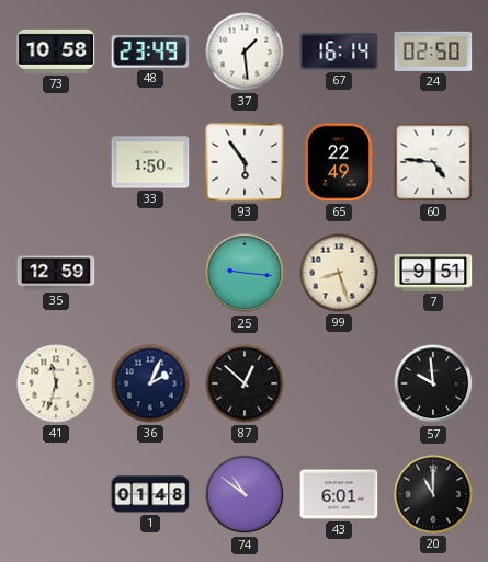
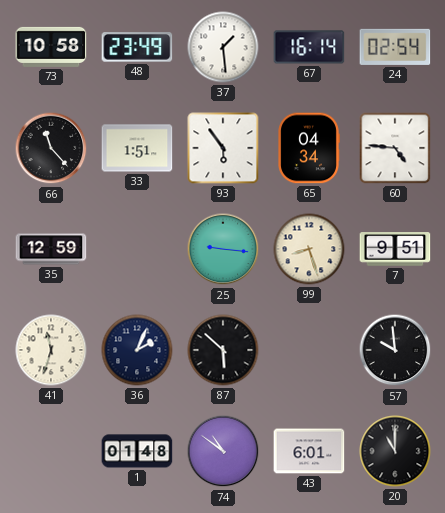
24: 02:50 -> 02:54 (395, 47)
66: none -> 11:23 (51, 148)
33: 1:50 -> 1:51 (137, 148)
65: 22:49 -> 04:34 (309, 148)
87: 12:52 -> 5:52 (223, 350)
